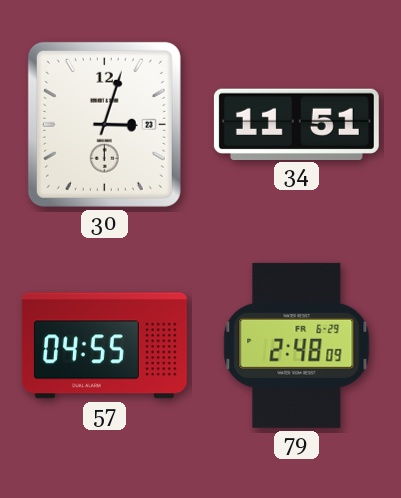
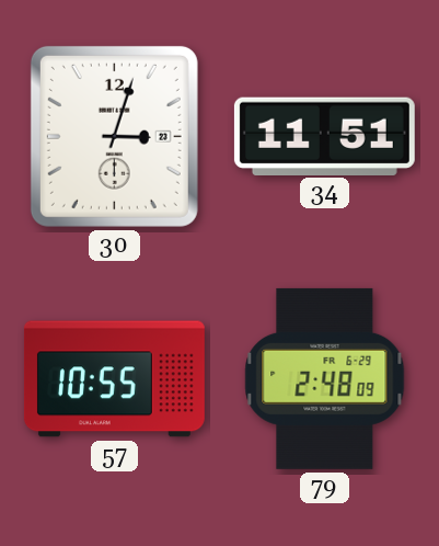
57: 04:55 -> 10:55 (114, 379)
